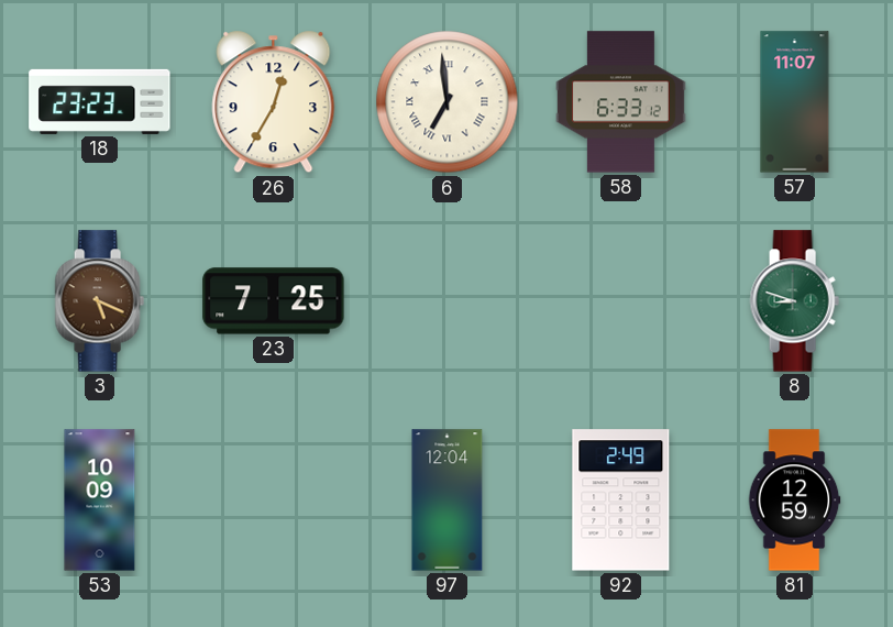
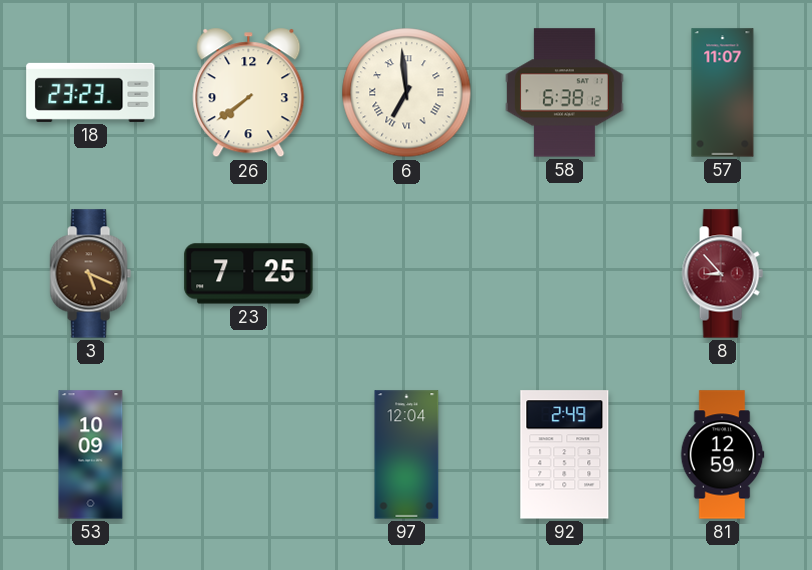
26: 12:35 -> 7:39 (249, 93)
58: 6:33 -> 6:38 (565, 93)
8: 8:48 -> 8:53 (722, 274)
8 dial: green -> burgundy (722, 274)
